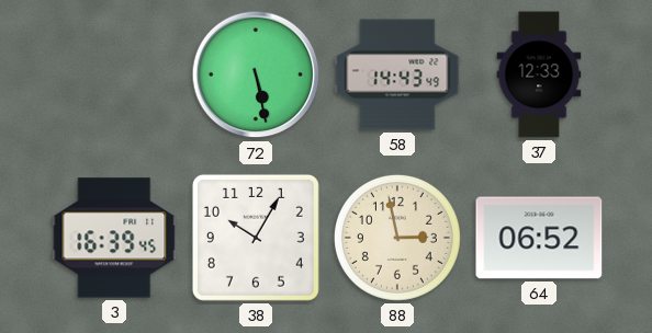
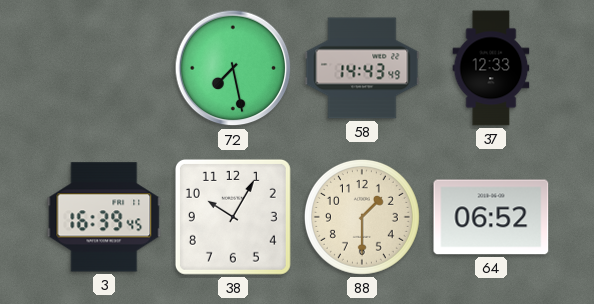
72: 5:28 -> 7:28 (233, 68)
88: 2:58 -> 1:30 (362, 217)
